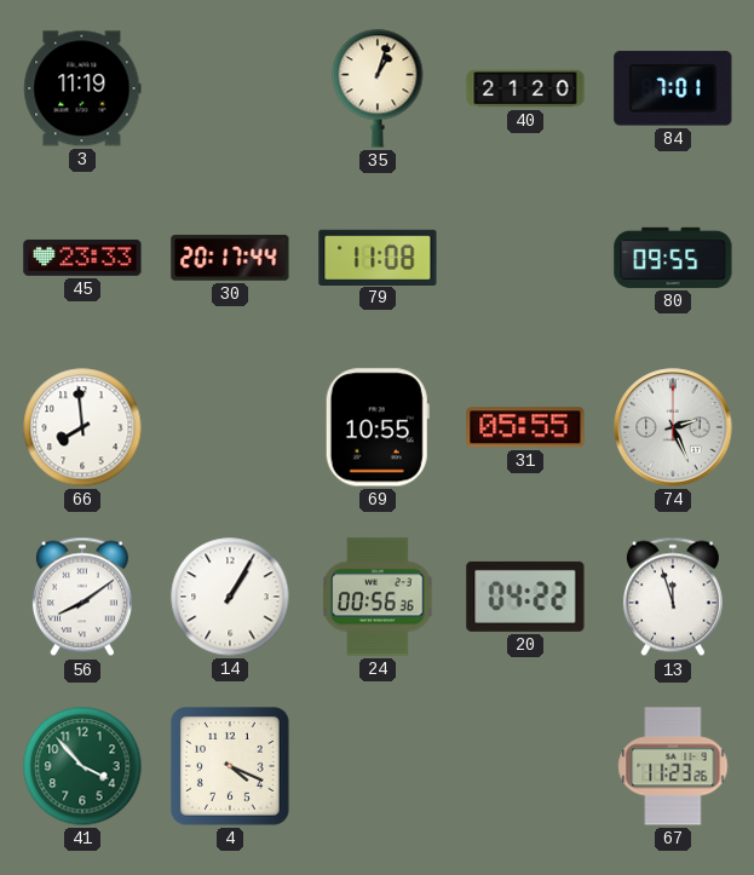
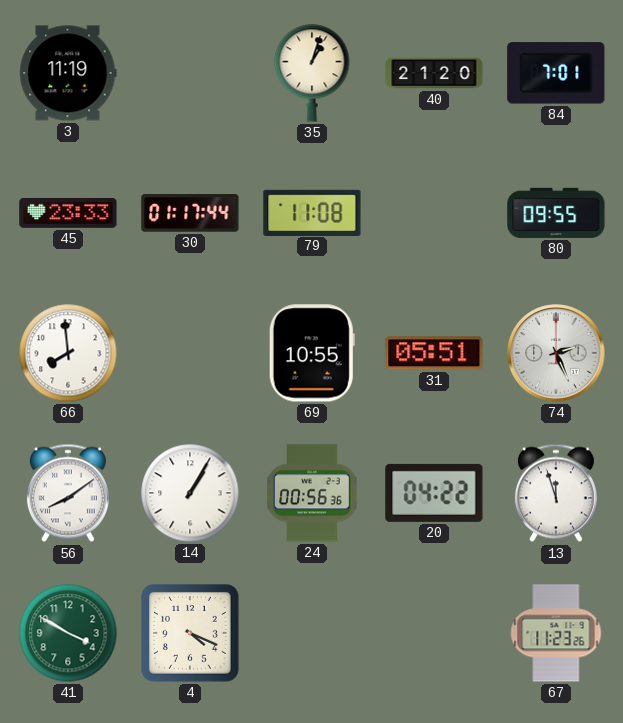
30: 20:17 -> 01:17 (190, 213)
31: 05:55 -> 05:51 (434, 353)
41: 3:53 -> 3:50 (68, 633)
